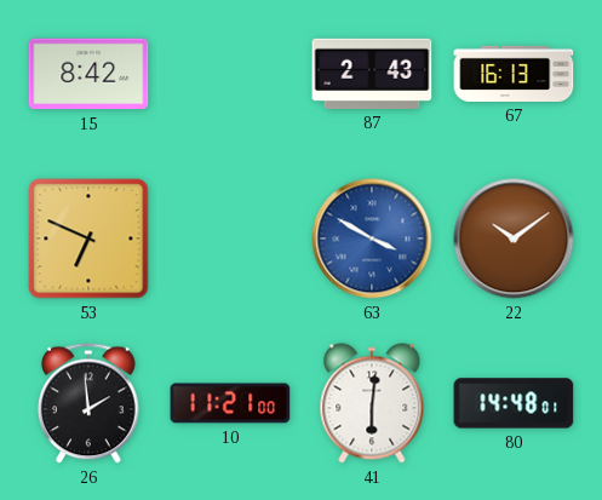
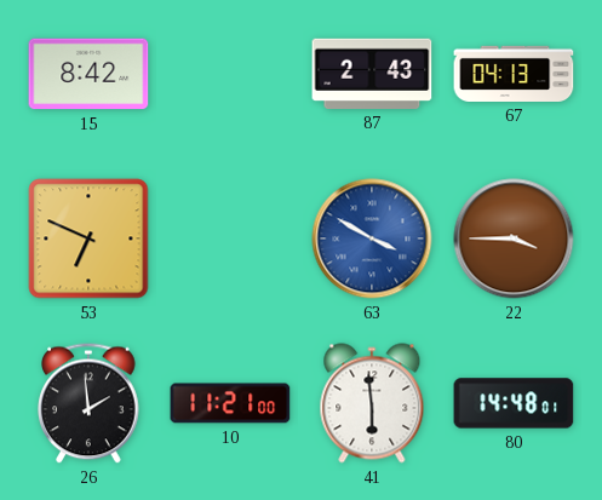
67: 16:13 -> 04:13 (514, 74)
22: 10:09 -> 3:45 (514, 238)
41: 6:01 -> 5:59 (372, 403)
